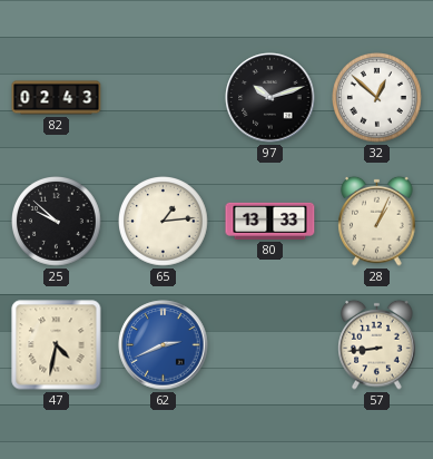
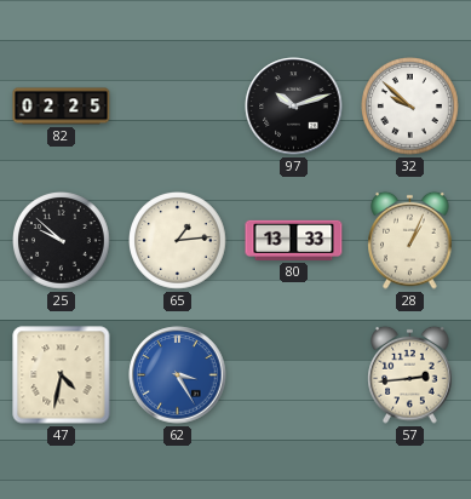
82: 02:43 -> 02:25 (62, 107)
32: 12:52 -> 9:52 (410, 107)
62: 2:41 -> 3:25 (178, 375)
57: 8:44 -> 2:44 (410, 374)
